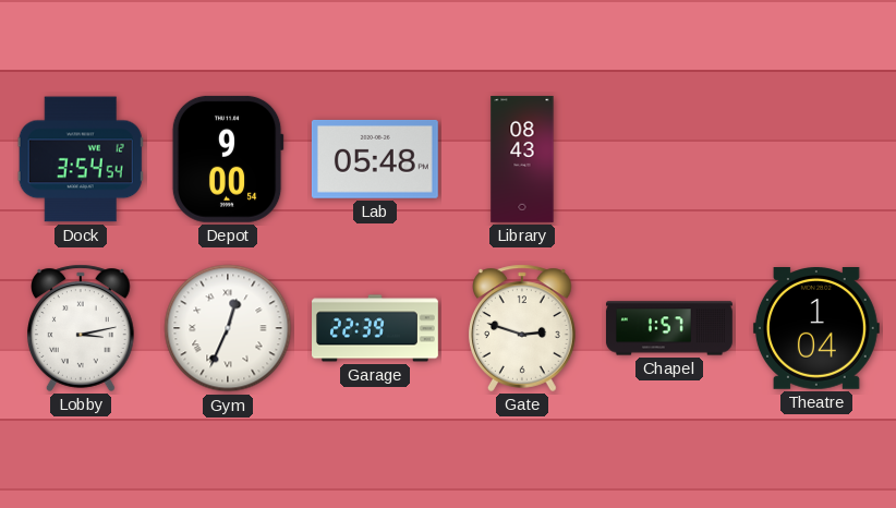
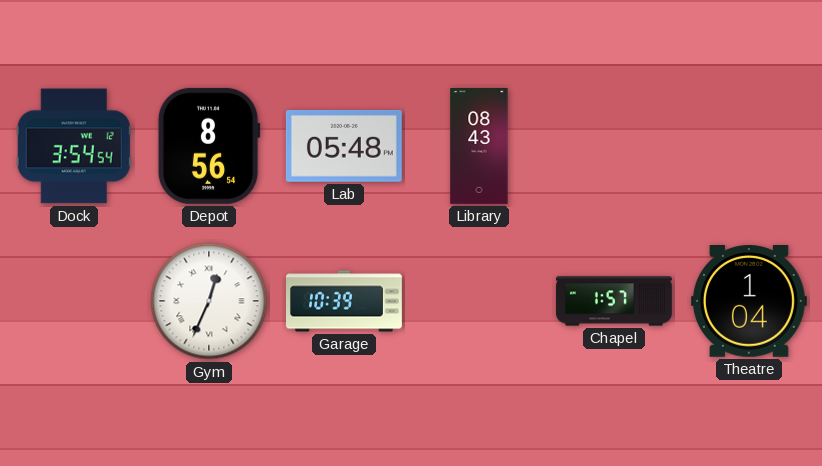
Depot: 9:00 -> 8:56 (209, 146)
Lobby: 3:13 -> none (82, 328)
Garage: 22:39 -> 10:39 (345, 301)
Gate: 2:48 -> none (523, 328)
